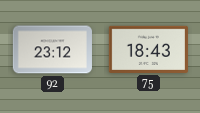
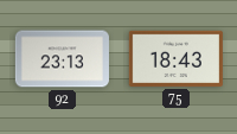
92: 23:12 -> 23:13 (62, 59)
